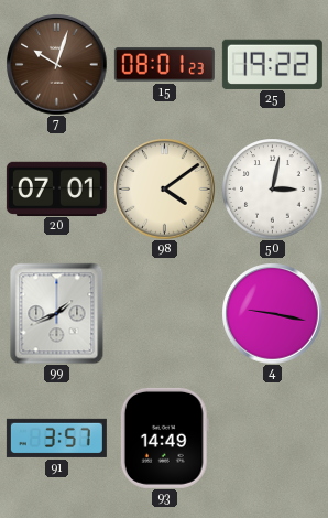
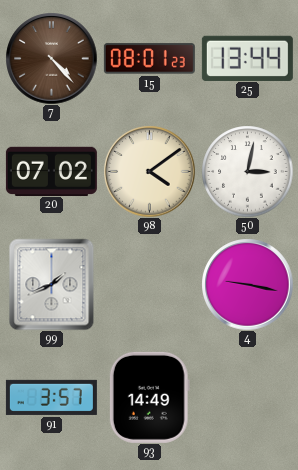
7: 10:03 -> 4:23 (51, 58)
25: 19:22 -> 13:44 (247, 58)
20: 07:01 -> 07:02 (51, 171)
